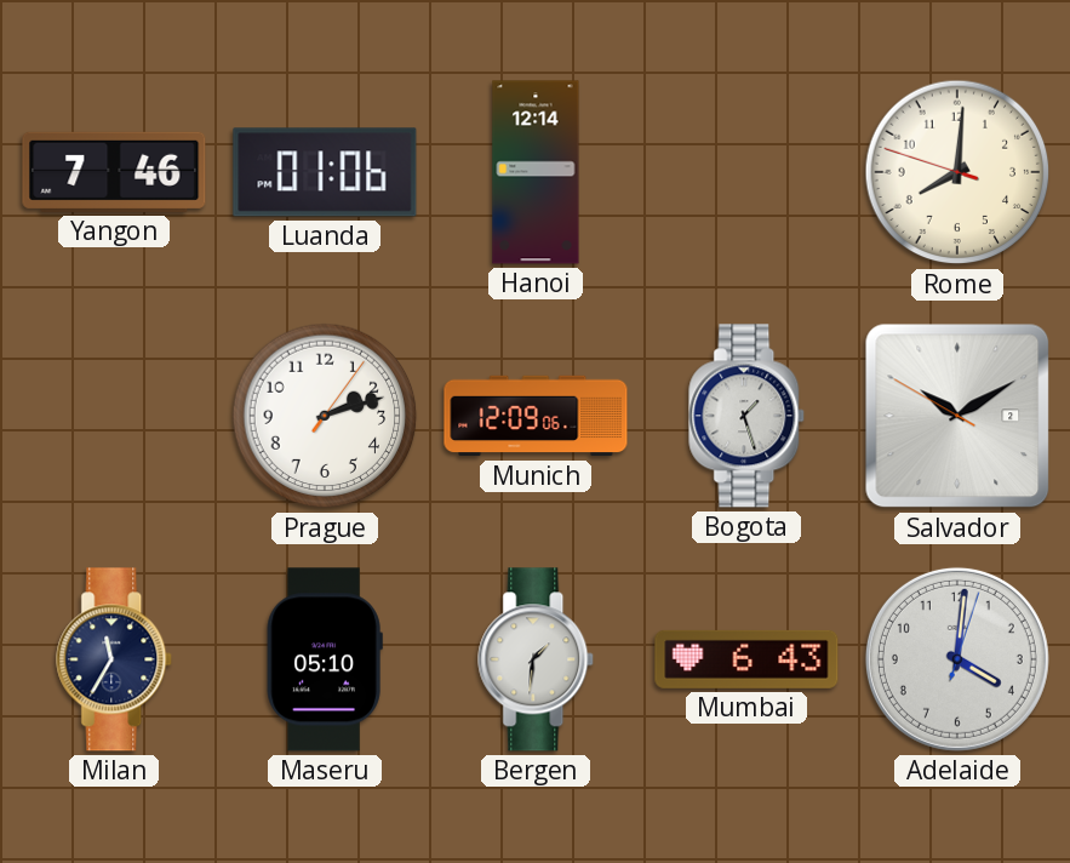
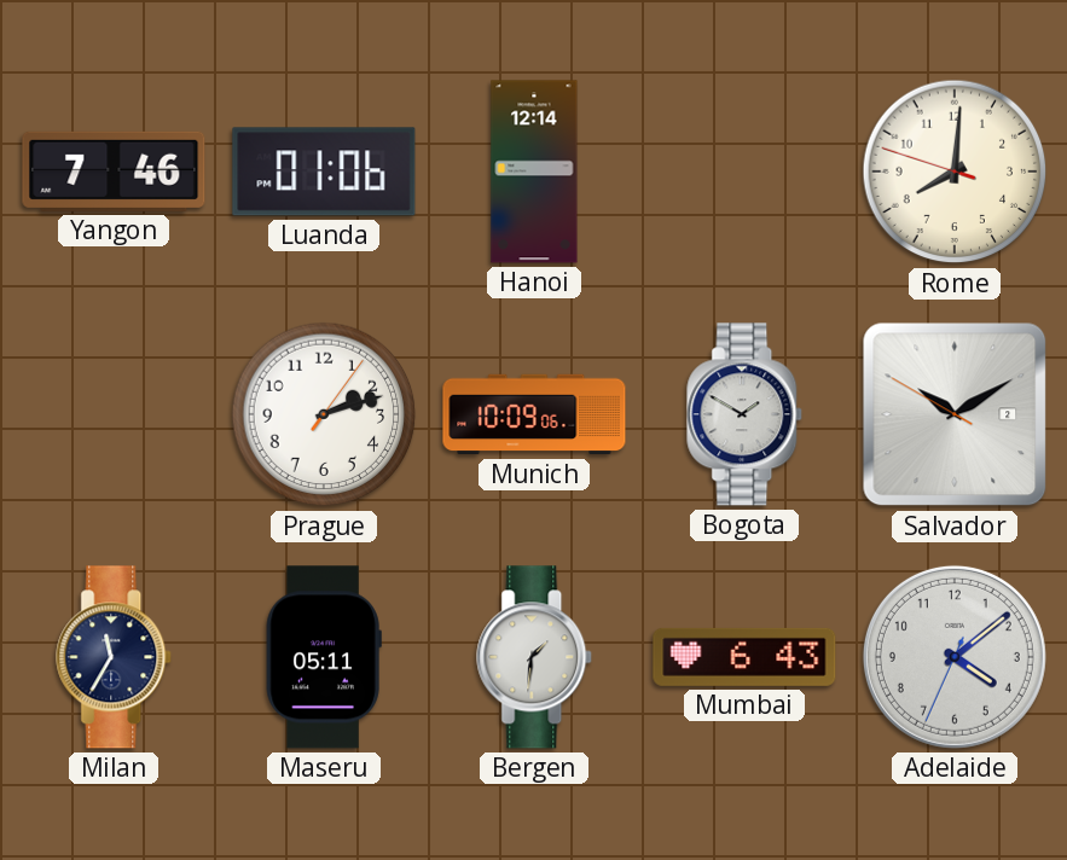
Munich: 12:09 -> 10:09 (534, 414)
Bogota: 1:27 -> 1:50 (746, 414)
Maseru: 05:10 -> 05:11 (324, 657)
Adelaide: 4:01 -> 4:08 (955, 657)
